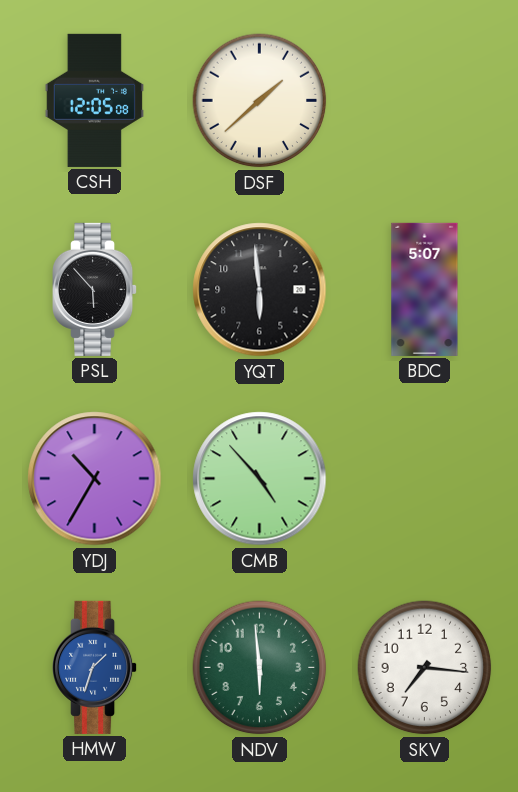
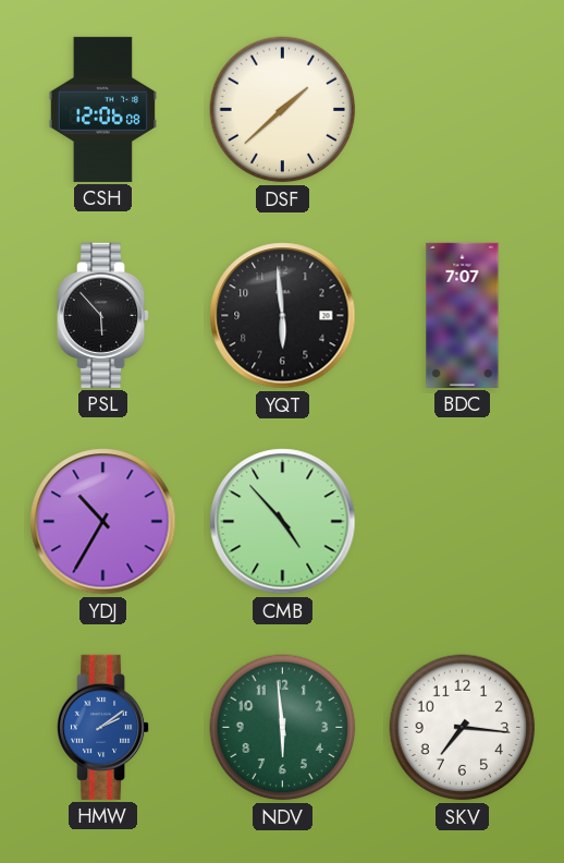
CSH: 12:05 -> 12:06 (102, 109)
BDC: 5:07 -> 7:07 (463, 315)
HMW: 1:33 -> 2:09 (105, 727)
